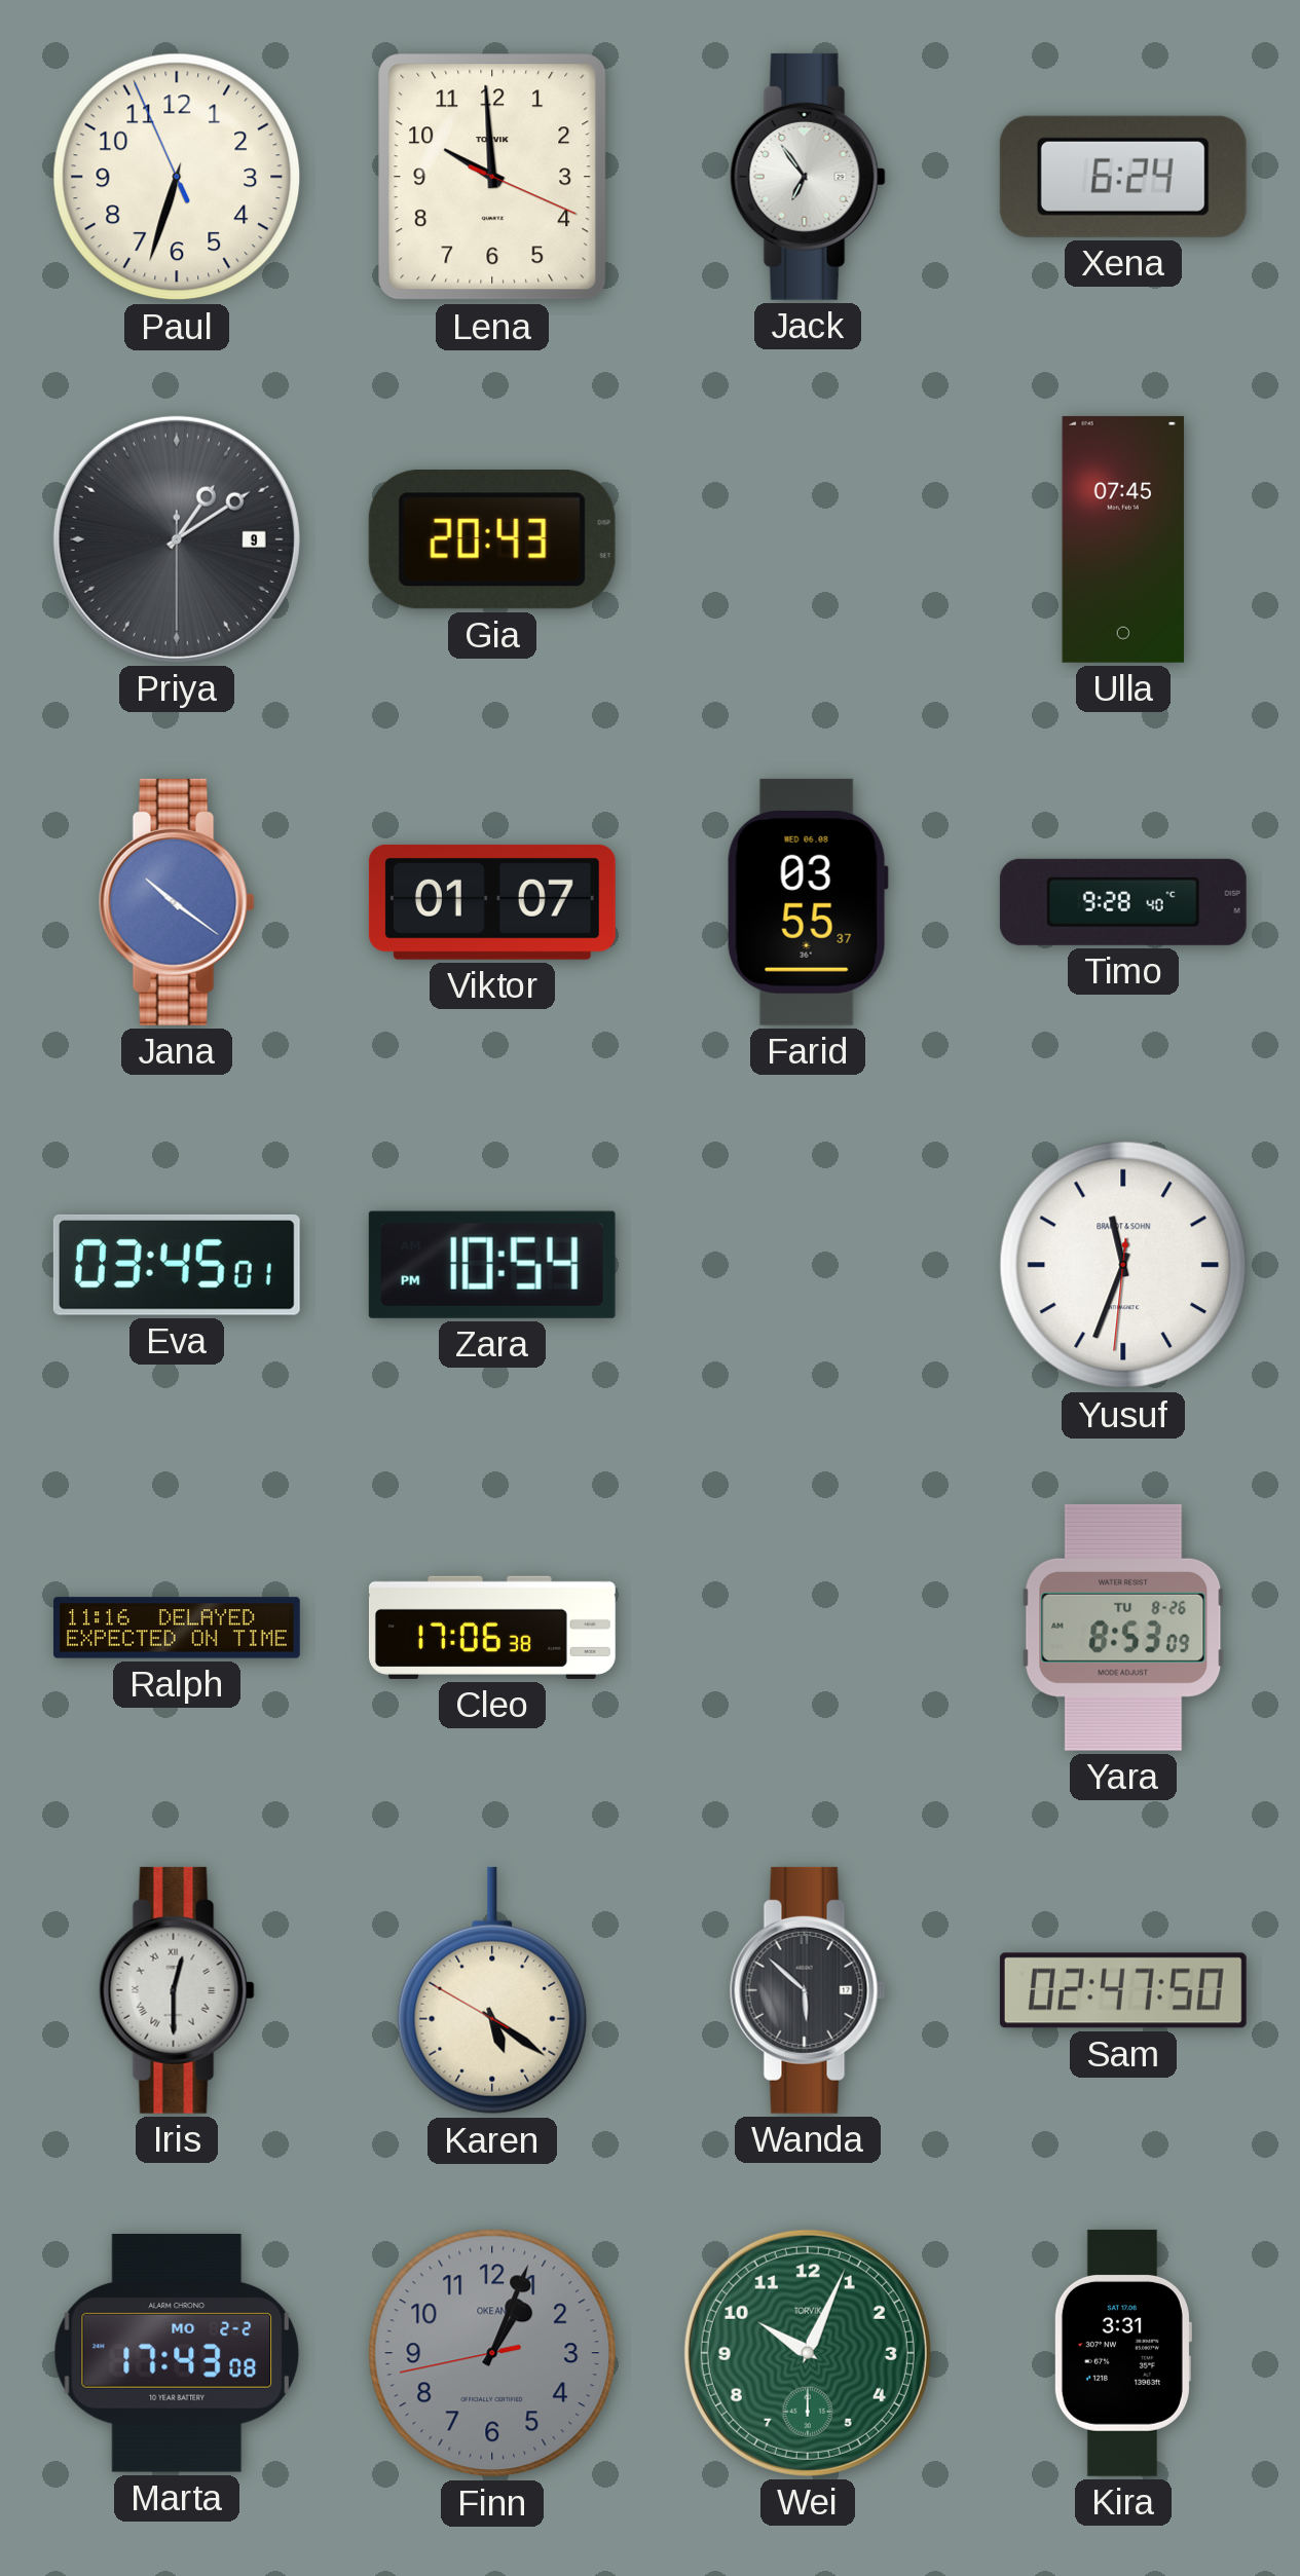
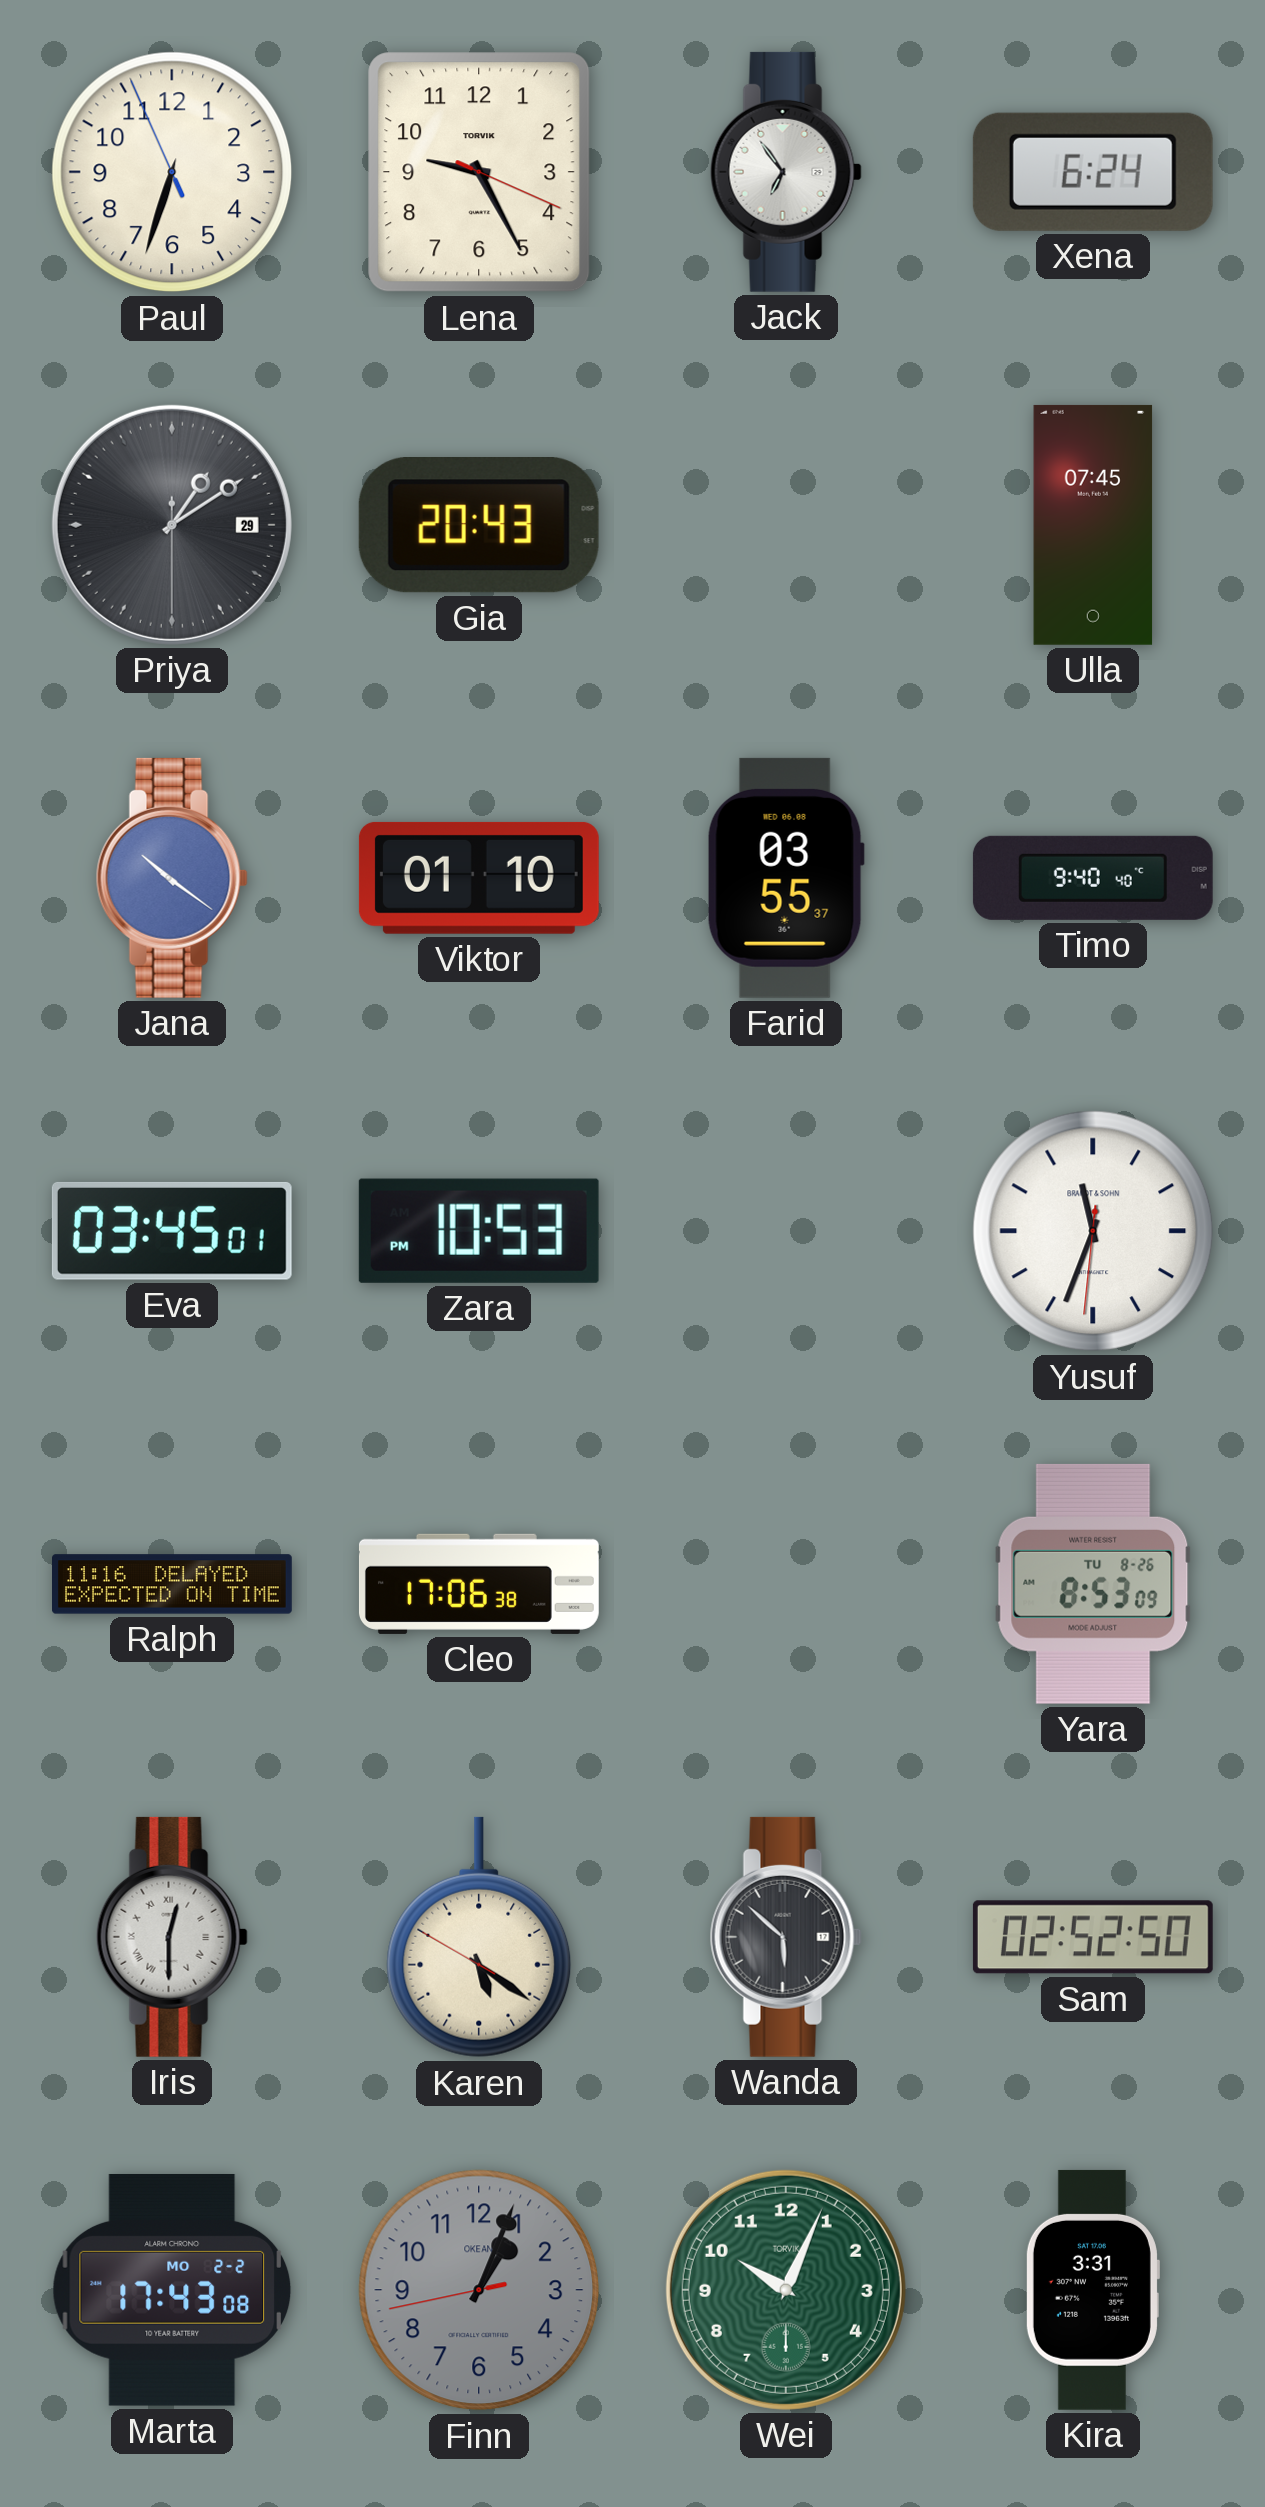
Lena: 9:59 -> 9:25 (479, 172)
Priya date: 9 -> 29 (172, 525)
Viktor: 01:07 -> 01:10 (479, 878)
Timo: 9:28 -> 9:40 (1093, 878)
Zara: 10:54 -> 10:53 (479, 1231)
Sam: 02:47 -> 02:52 (1093, 1937)
